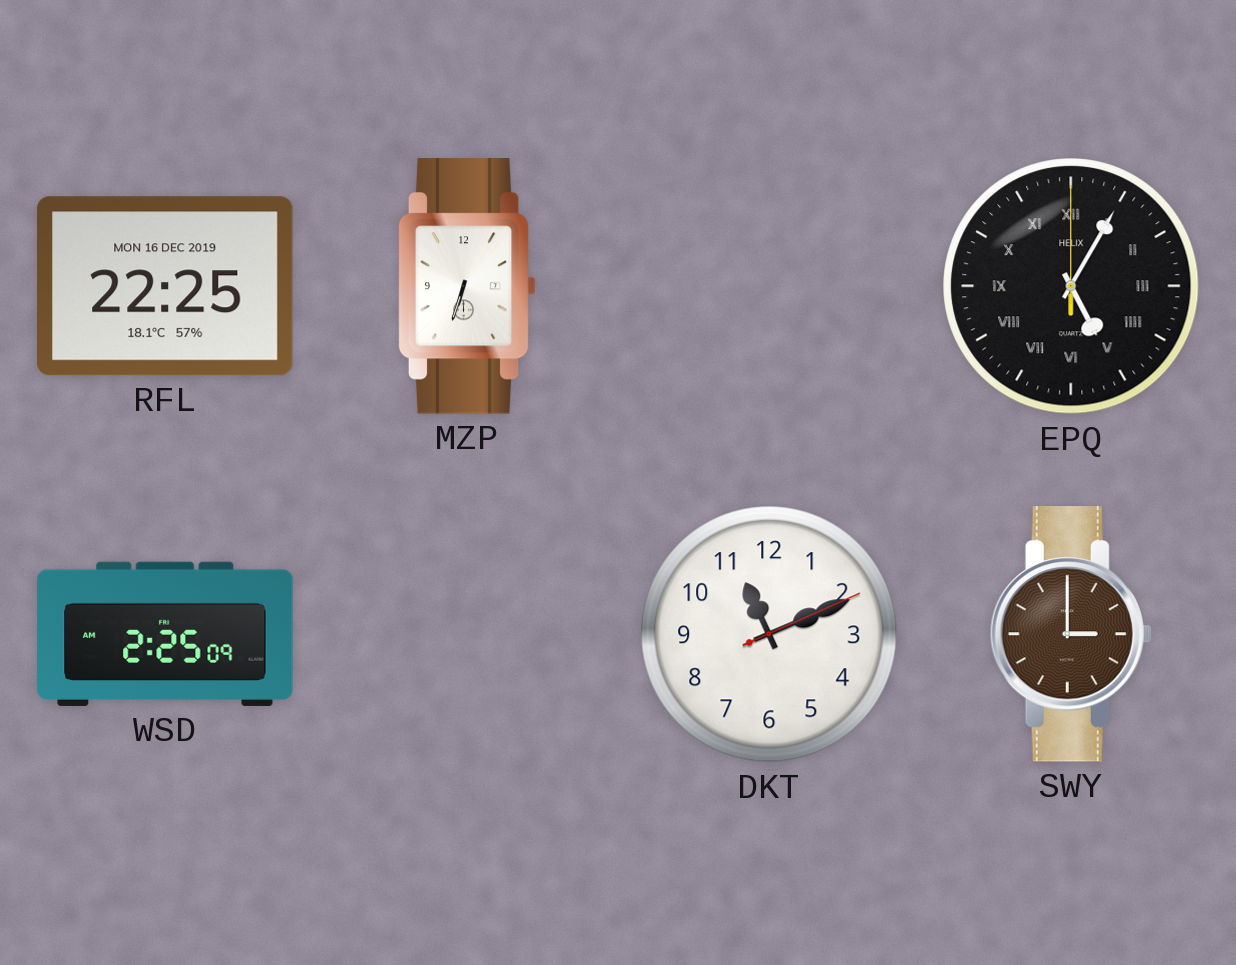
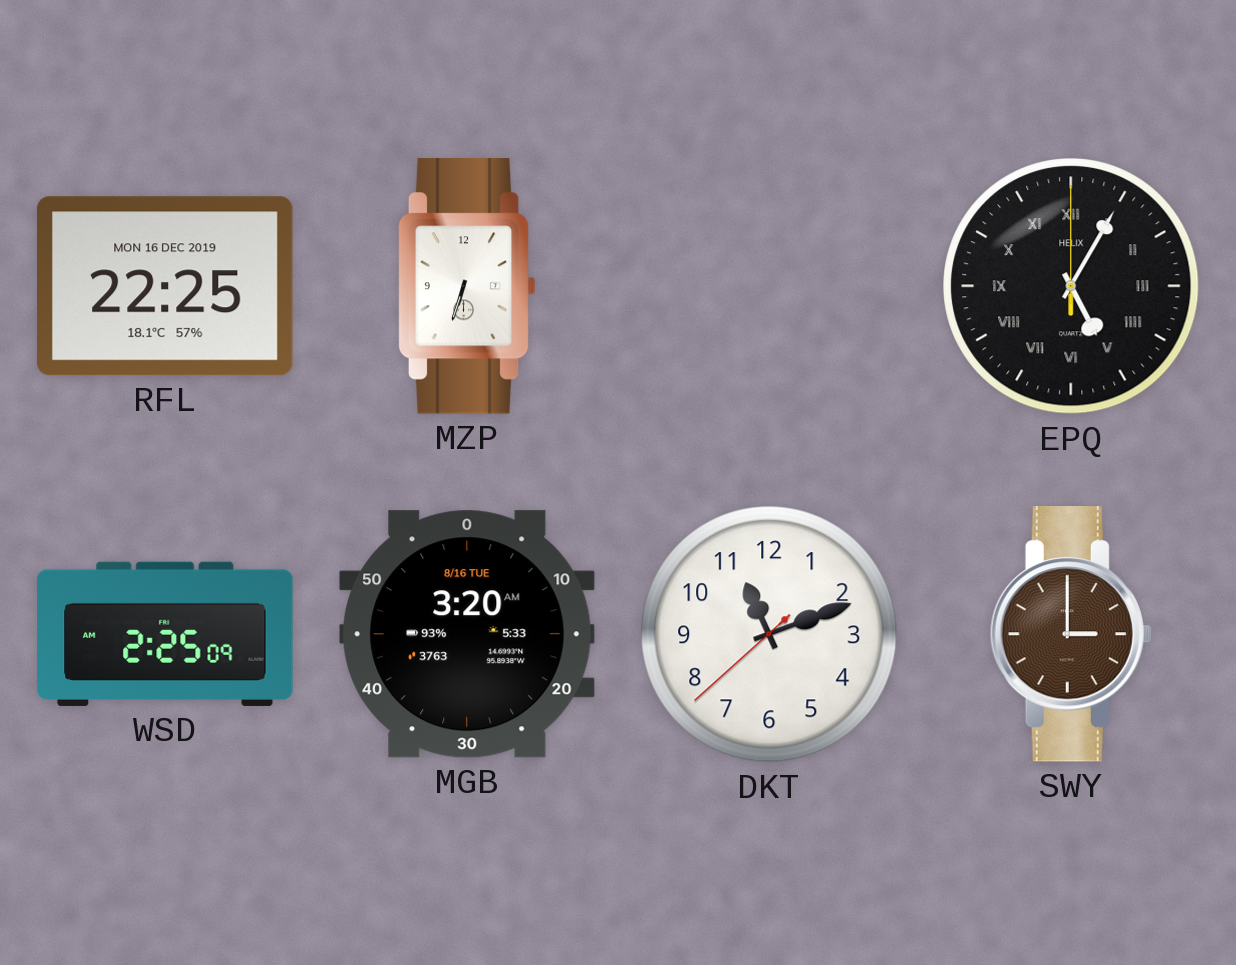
MGB: none -> 3:20 (468, 634)
DKT: 11:11:11 -> 11:11:38 (769, 634)
